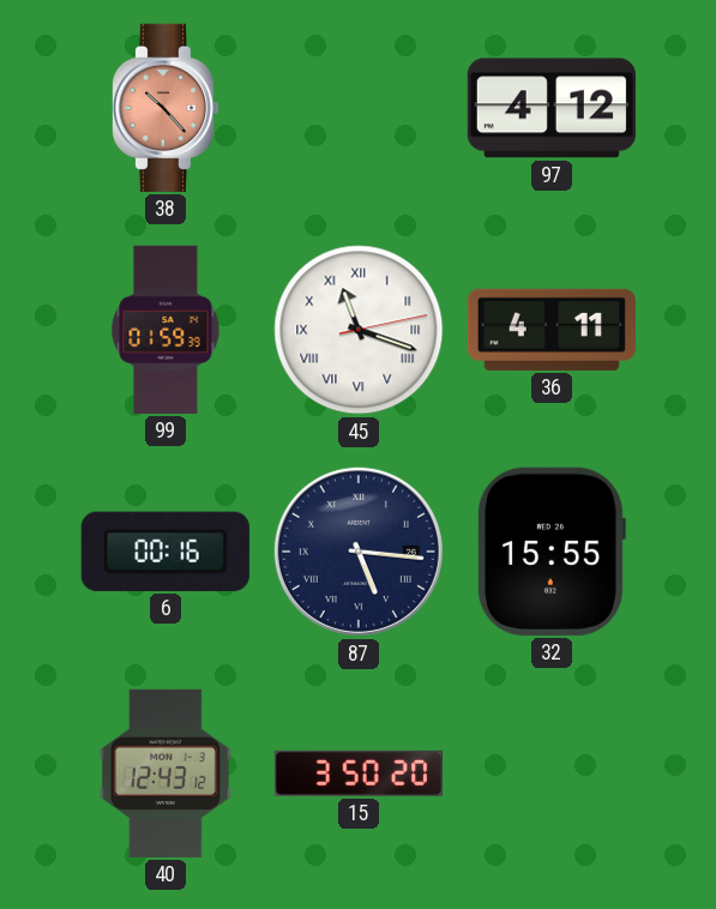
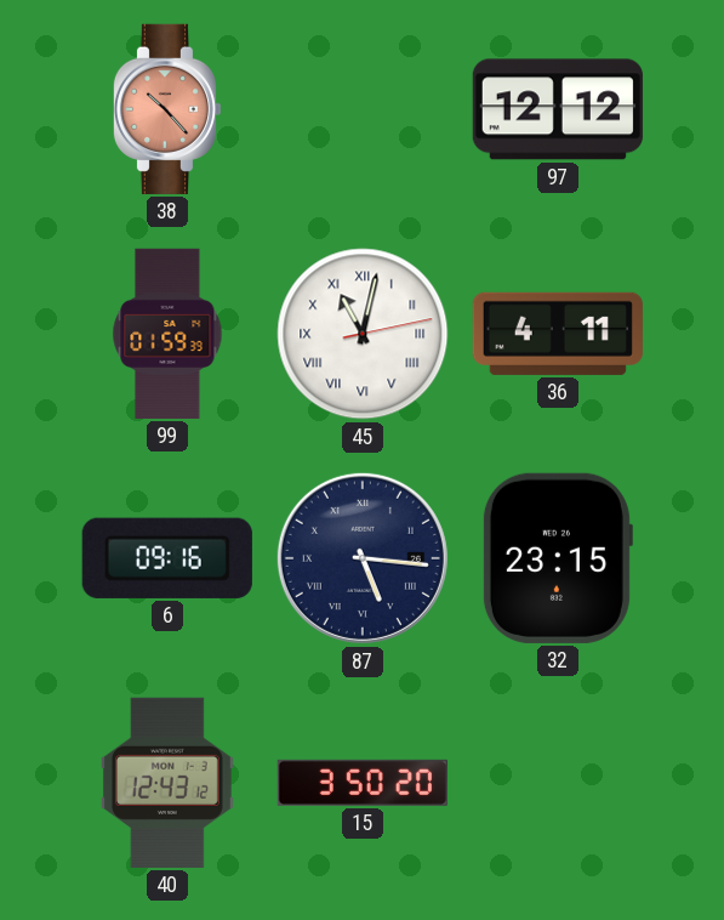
97: 4:12 -> 12:12 (558, 109)
45: 11:18 -> 11:02 (363, 334)
6: 00:16 -> 09:16 (167, 558)
32: 15:55 -> 23:15 (557, 558)
